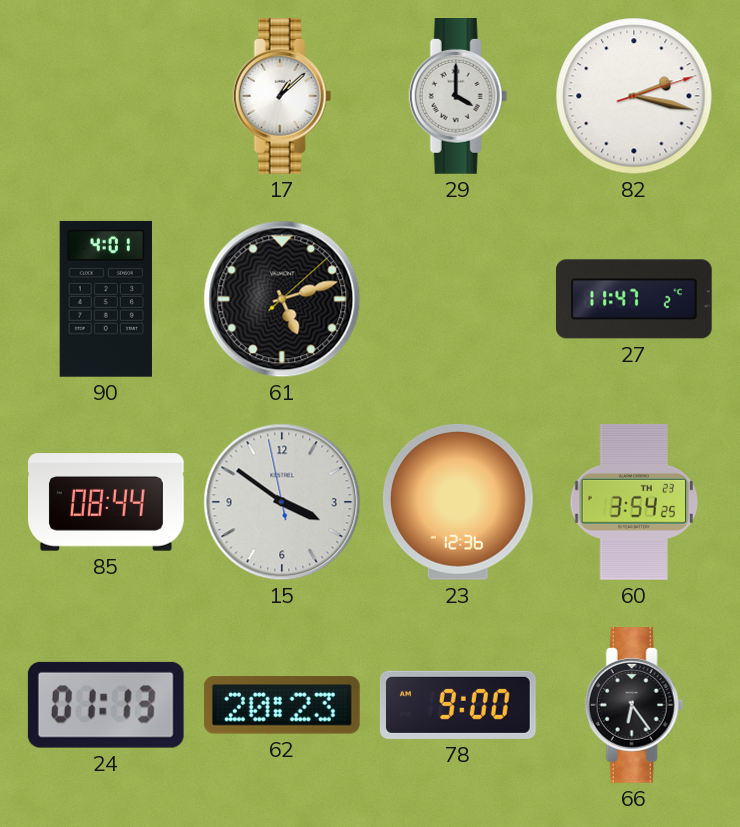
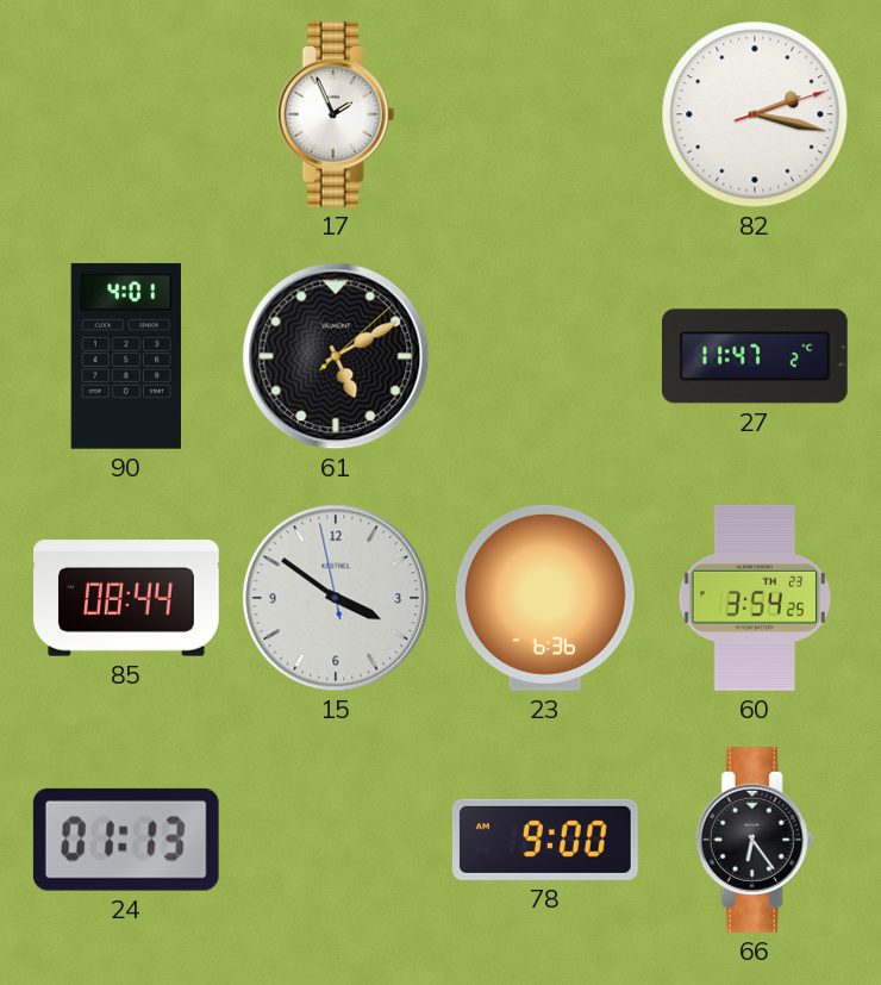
17: 1:08 -> 1:56 (336, 116)
29: 4:00 -> none (458, 97)
61: 5:12 -> 5:10 (336, 356)
23: 12:36 -> 6:36 (545, 598)
62: 20:23 -> none (282, 705)
